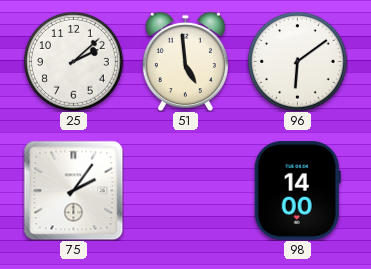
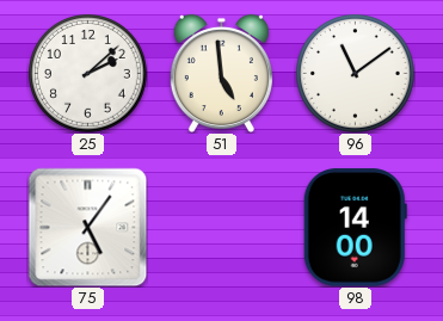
96: 6:09 -> 11:09 (356, 74)
75: 2:06 -> 5:06 (87, 227)
